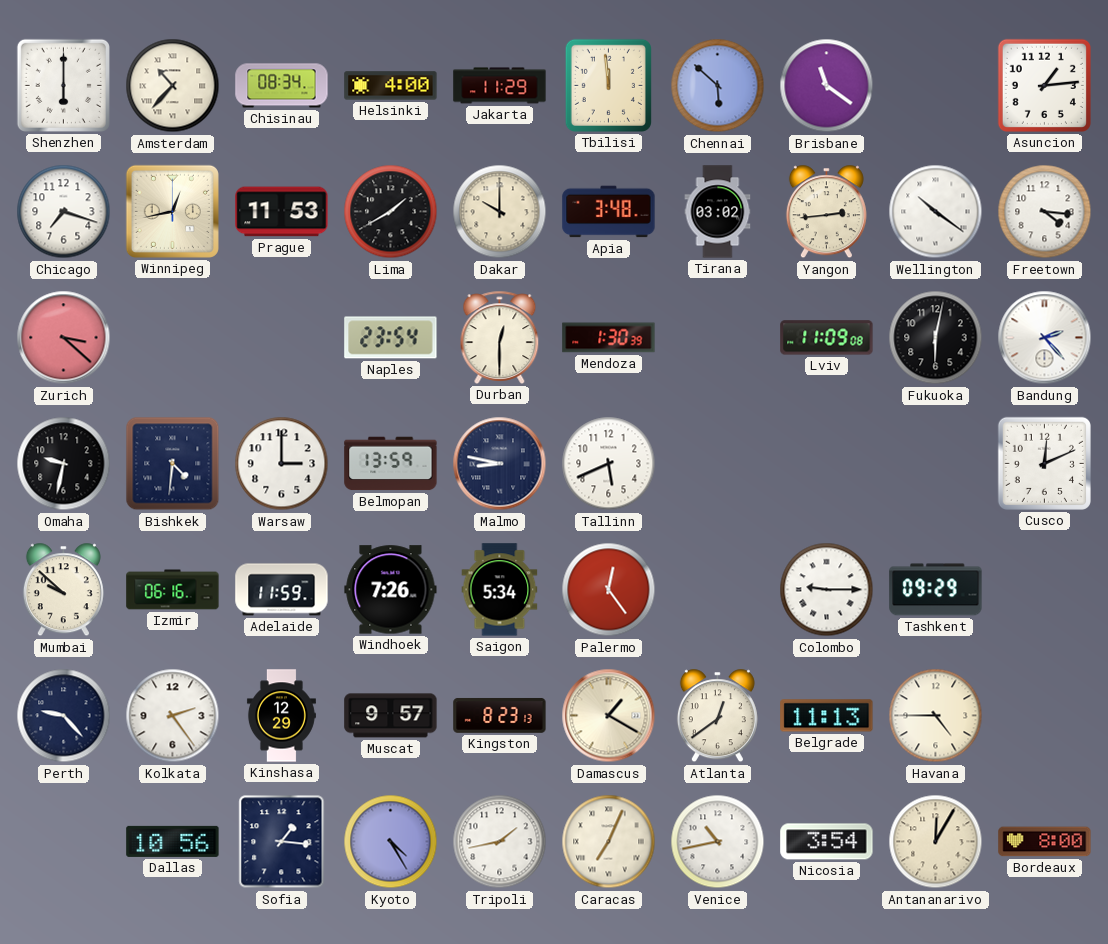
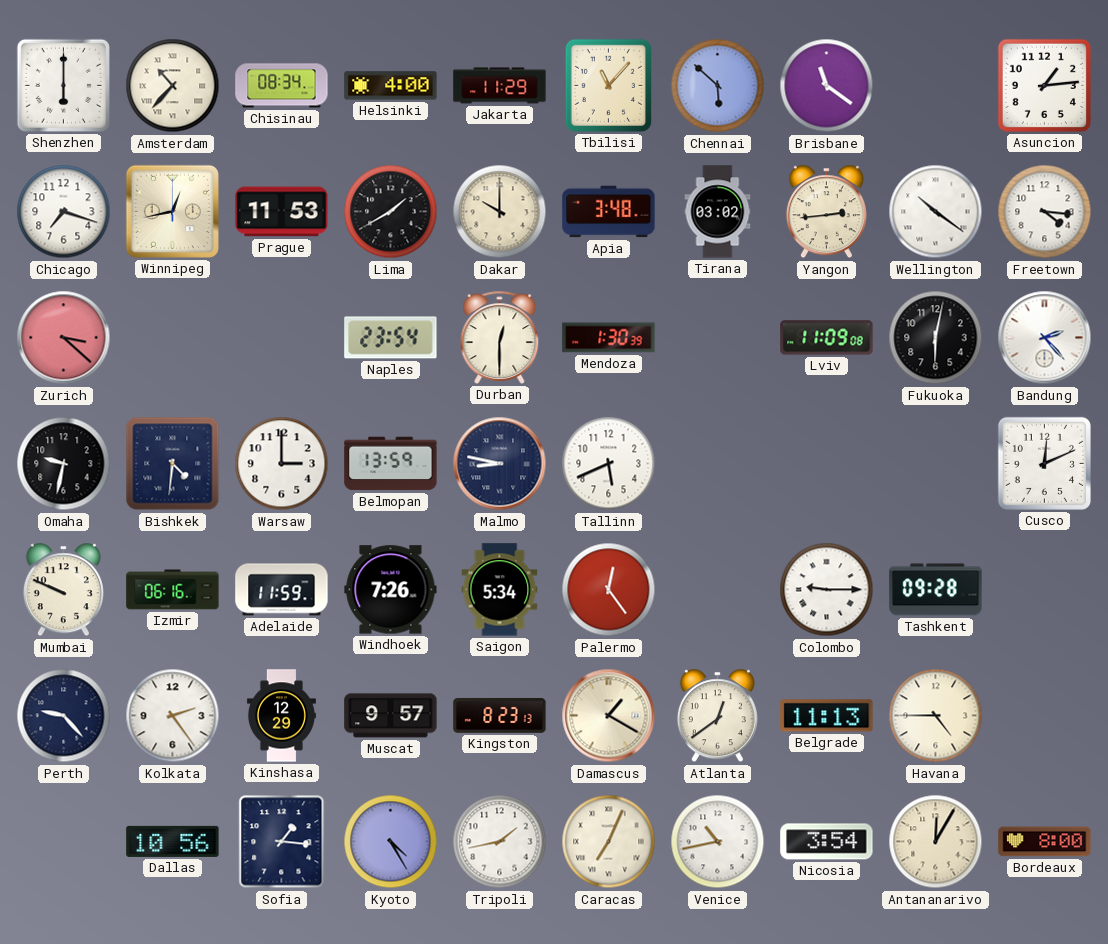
Tbilisi: 11:59 -> 11:07 (608, 85)
Mumbai: 9:52 -> 9:49 (63, 590)
Tashkent: 09:29 -> 09:28 (936, 590)
